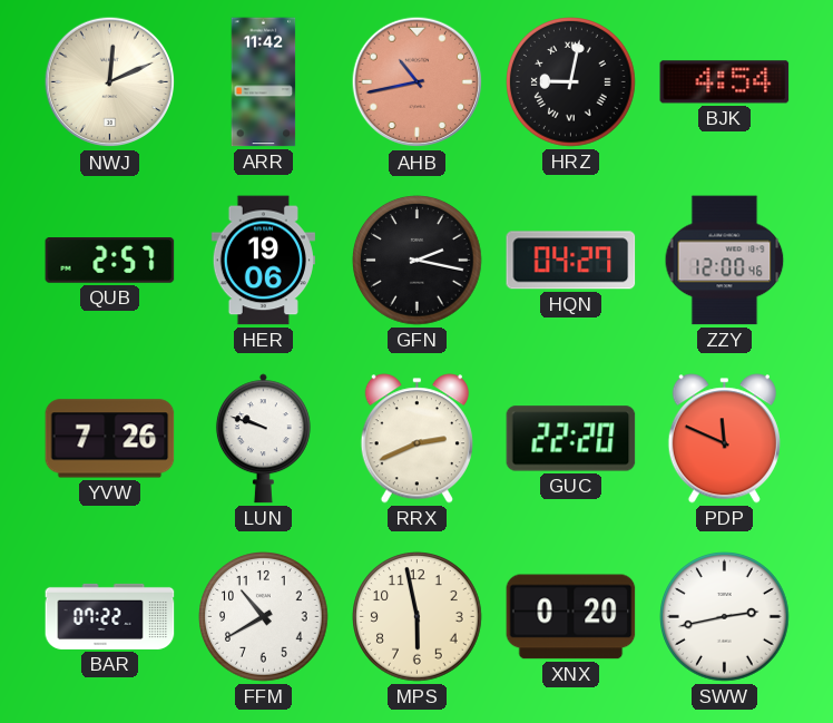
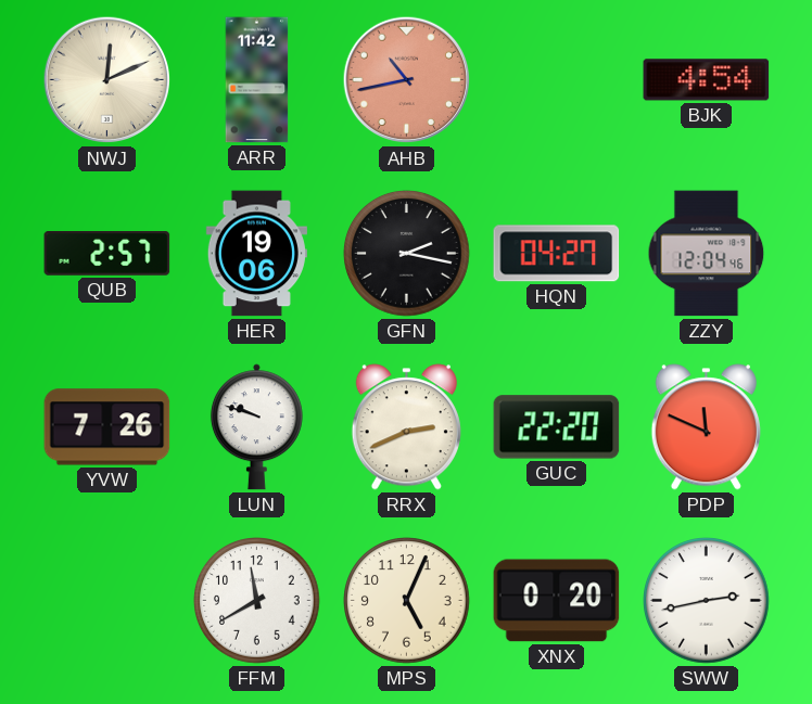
HRZ: 9:02 -> none (571, 82)
ZZY: 12:00 -> 12:04 (707, 254)
BAR: 07:22 -> none (110, 616)
FFM: 10:40 -> 11:40 (257, 601)
MPS: 5:58 -> 5:04 (407, 601)
